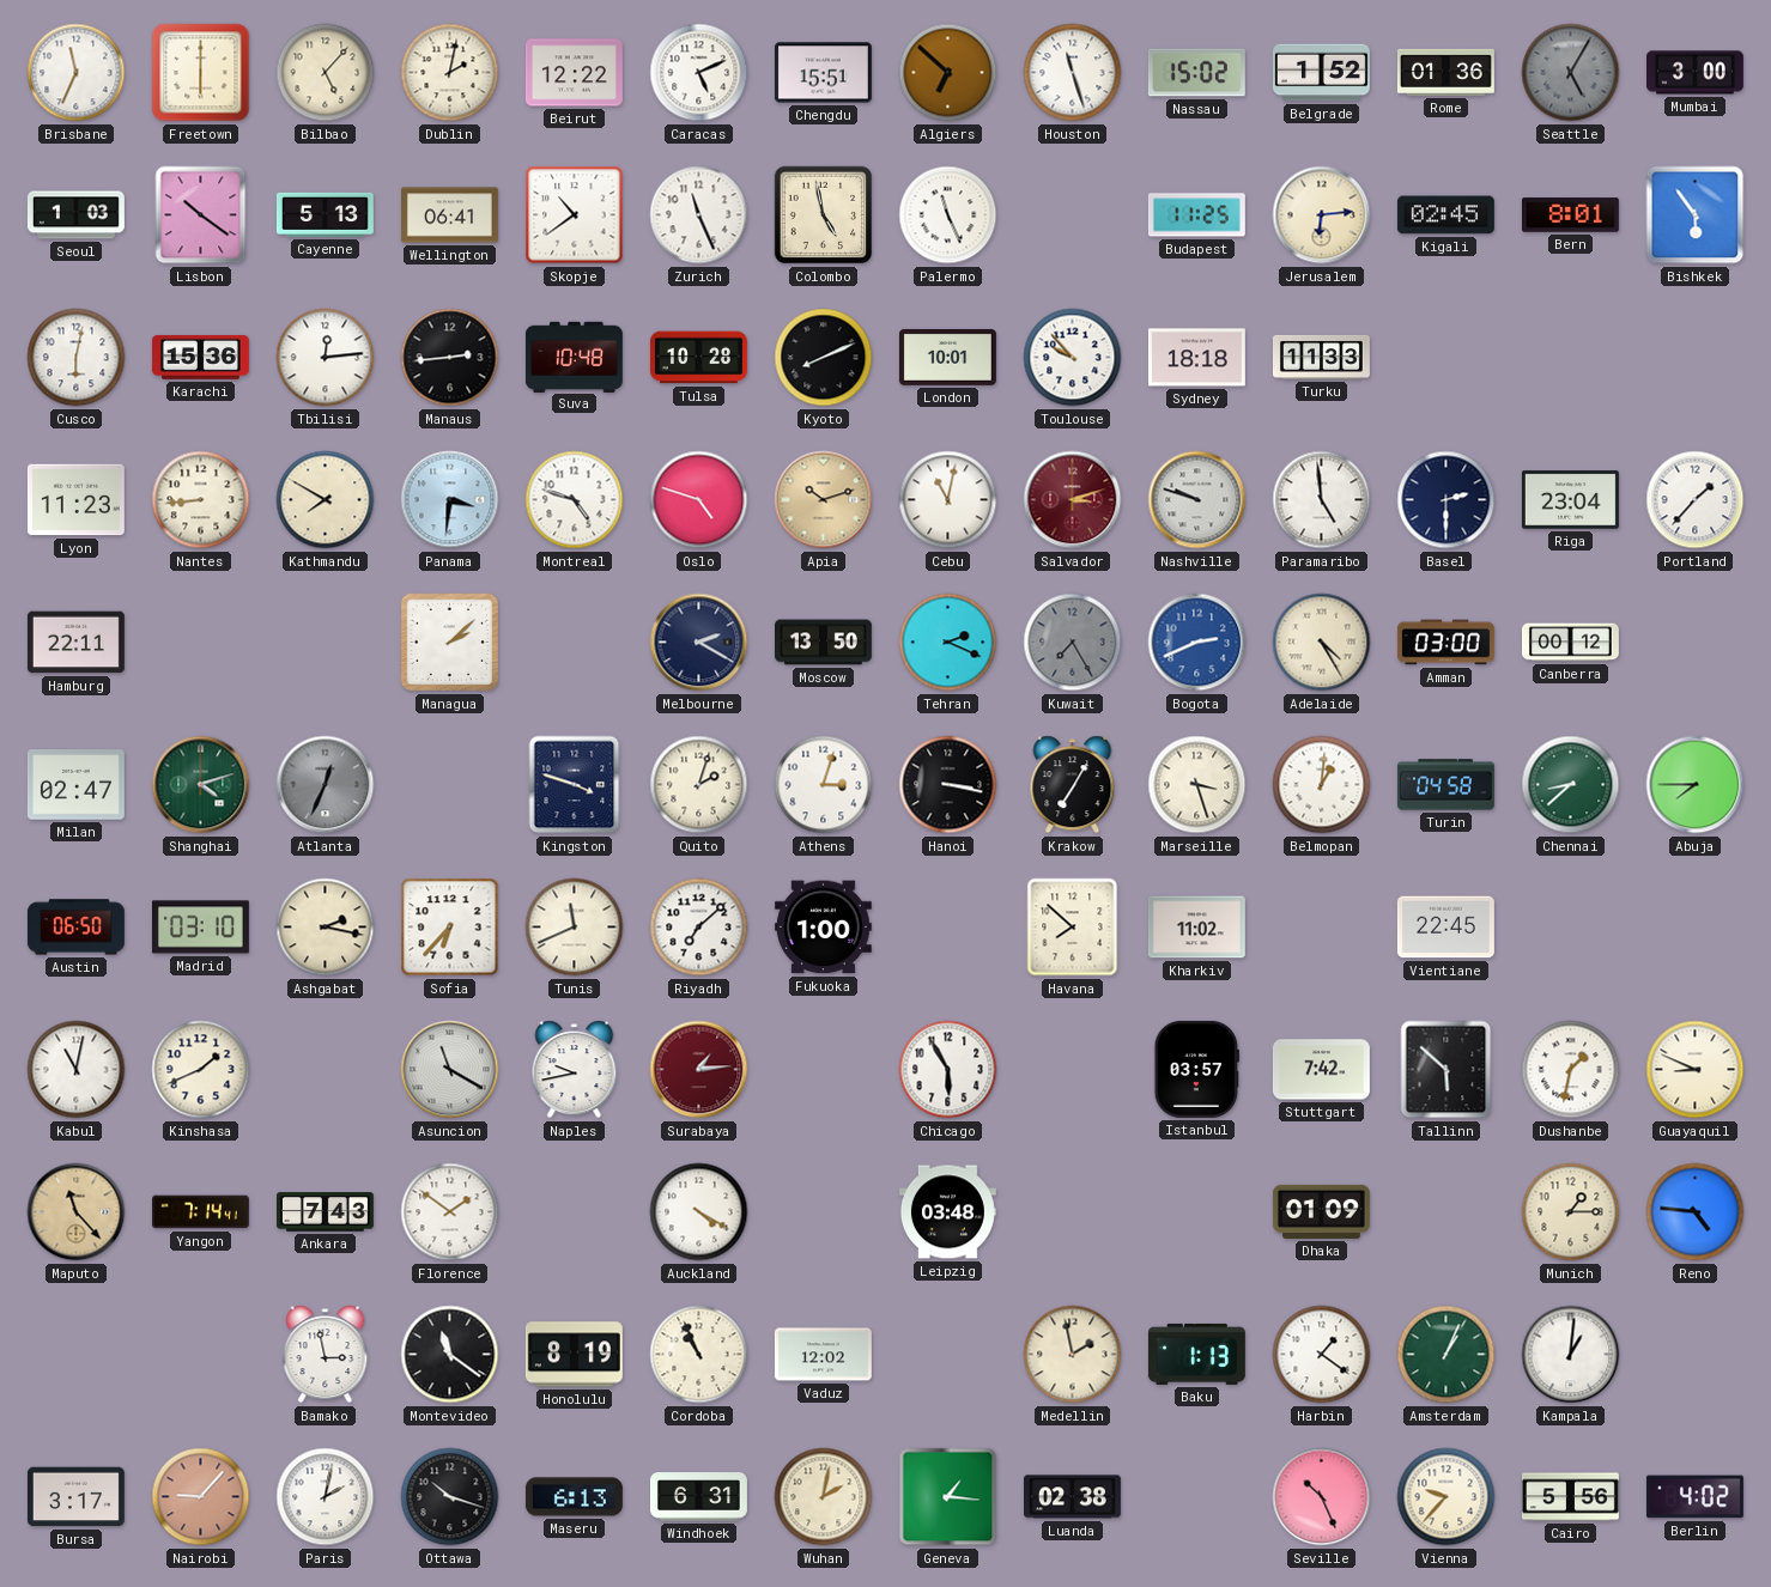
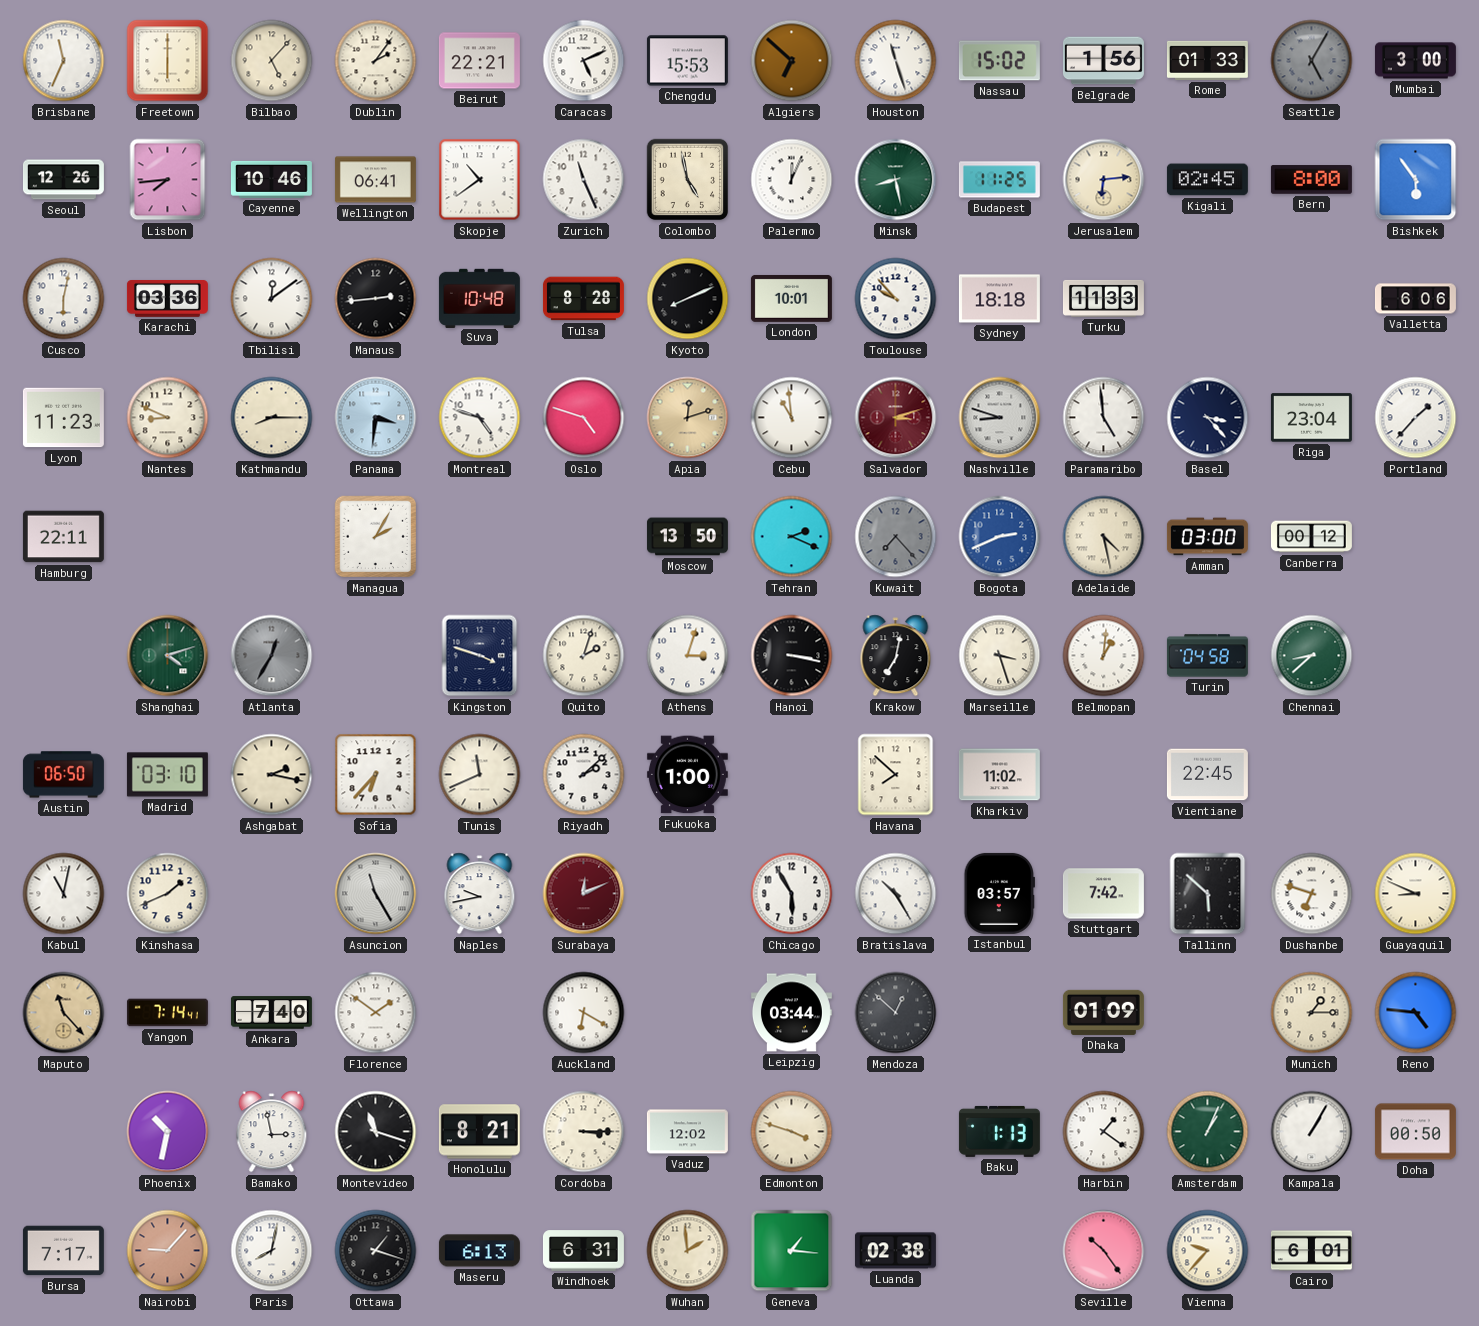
Dublin: 2:02 -> 2:06 (376, 61)
Beirut: 12:22 -> 22:21 (479, 61)
Chengdu: 15:51 -> 15:53 (687, 61)
Belgrade: 1:52 -> 1:56 (1103, 61)
Rome: 01:36 -> 01:33 (1207, 60)
Seoul: 1:03 -> 12:26 (63, 180)
Lisbon: 10:21 -> 7:44 (168, 180)
Cayenne: 5:13 -> 10:46 (271, 179)
Palermo: 11:26 -> 12:04 (792, 180)
Minsk: none -> 8:28 (896, 180)
Bern: 8:01 -> 8:00 (1311, 180)
Karachi: 15:36 -> 03:36 (167, 298)
Tbilisi: 12:14 -> 12:09 (272, 299)
Tulsa: 10:28 -> 8:28 (583, 299)
Valletta: none -> 6:06 (1415, 299)
Nantes: 8:44 -> 8:49 (168, 418)
Kathmandu: 7:50 -> 8:15 (272, 418)
Apia: 10:12 -> 12:12 (688, 418)
Cebu: 11:02 -> 10:59 (792, 418)
Nashville: 9:48 -> 8:48 (1000, 418)
Basel: 2:30 -> 3:23 (1208, 418)
Managua: 2:08 -> 2:05 (376, 537)
Melbourne: 2:20 -> none (699, 643)
Kuwait: 7:25 -> 7:23 (896, 537)
Adelaide: 4:25 -> 4:28 (1104, 537)
Milan: 02:47 -> none (75, 785)
Atlanta: 12:34 -> 12:35 (272, 656)
Krakow: 7:05 -> 7:02 (896, 656)
Abuja: 7:45 -> none (1696, 785)
Riyadh: 7:08 -> 2:08 (584, 775)
Asuncion: 11:20 -> 11:25 (376, 894)
Surabaya: 1:14 -> 12:11 (584, 894)
Bratislava: none -> 10:25 (896, 894)
Dushanbe: 1:32 -> 6:48 (1312, 894)
Ankara: 7:43 -> 7:40 (271, 1013)
Auckland: 4:20 -> 6:20 (584, 1013)
Leipzig: 03:48 -> 03:44 (791, 1013)
Mendoza: none -> 12:52 (896, 1013)
Phoenix: none -> 10:32 (168, 1132)
Montevideo: 11:21 -> 11:18 (376, 1132)
Honolulu: 8:19 -> 8:21 (479, 1132)
Cordoba: 10:56 -> 3:15 (584, 1132)
Edmonton: none -> 3:48 (792, 1132)
Medellin: 1:58 -> none (1073, 1355)
Kampala: 1:01 -> 1:05 (1312, 1132)
Doha: none -> 00:50 (1415, 1132)
Bursa: 3:17 -> 7:17 (63, 1251)
Paris: 2:02 -> 8:02 (272, 1251)
Ottawa: 10:18 -> 1:18 (376, 1251)
Wuhan: 2:02 -> 1:59 (688, 1251)
Seville: 10:26 -> 10:24 (1104, 1251)
Cairo: 5:56 -> 6:01 (1311, 1251)
Berlin: 4:02 -> none (1694, 1497)
